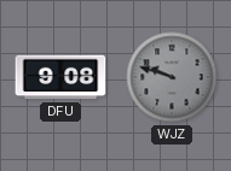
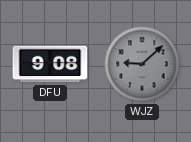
WJZ: 9:48 -> 9:08 (142, 64)
